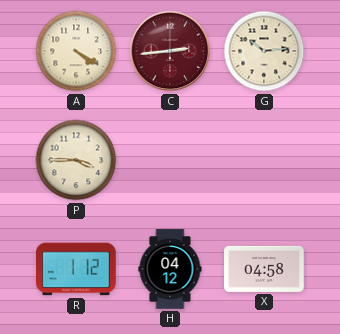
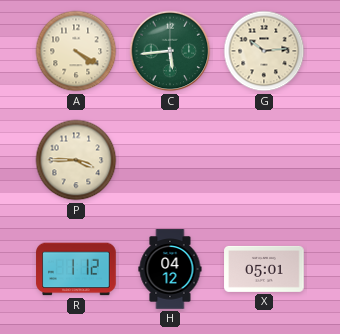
C: 2:44 -> 5:44 (170, 51)
C dial: burgundy -> green (170, 51)
X: 04:58 -> 05:01 (264, 269)
